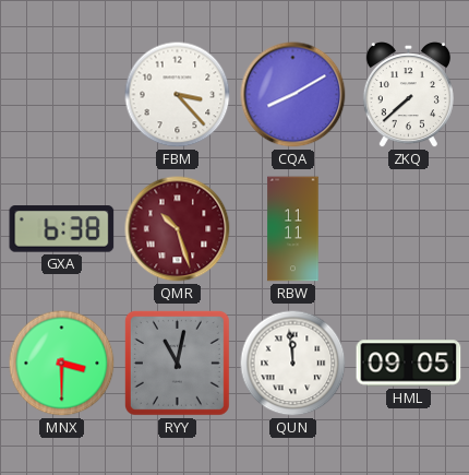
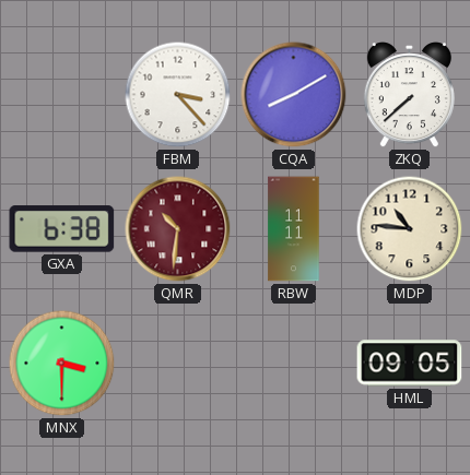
QMR: 10:27 -> 10:31 (178, 229)
MDP: none -> 10:46 (410, 229)
RYY: 11:02 -> none (177, 363)
QUN: 11:59 -> none (293, 364)
